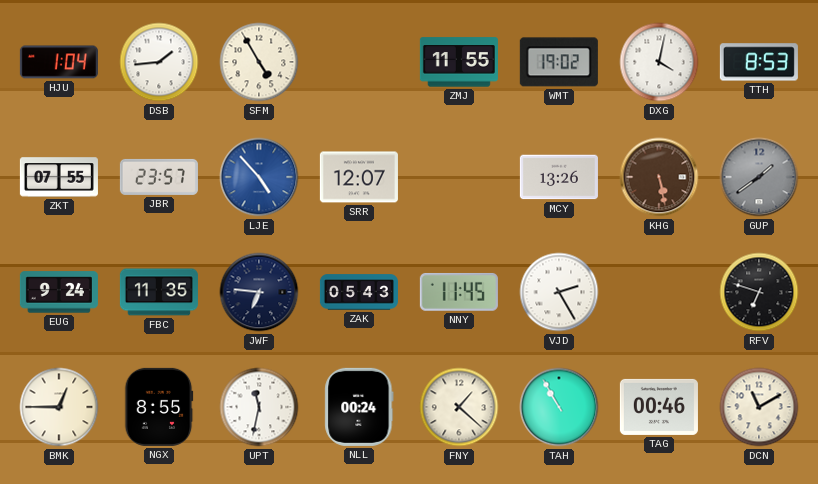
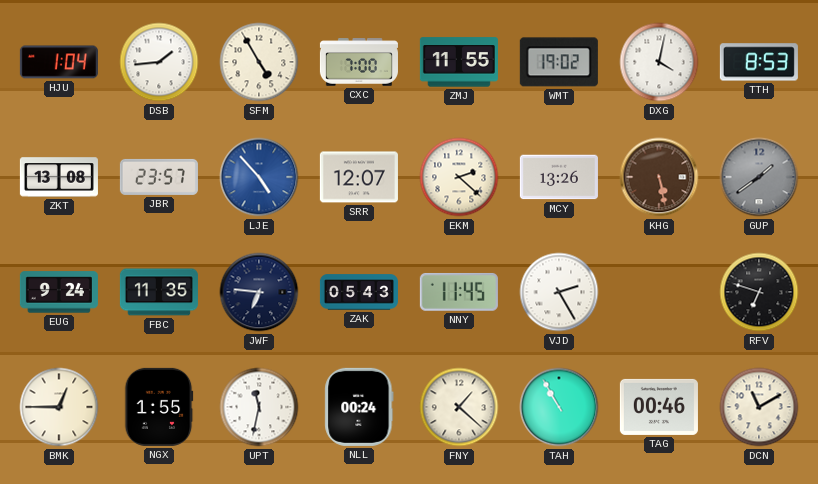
CXC: none -> 7:00 (359, 62)
ZKT: 07:55 -> 13:08 (59, 177)
EKM: none -> 2:22 (459, 177)
NGX: 8:55 -> 1:55 (159, 407)
